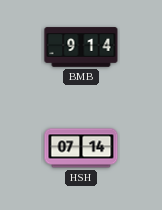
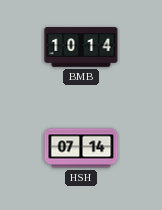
BMB: 9:14 -> 10:14 (81, 47)
